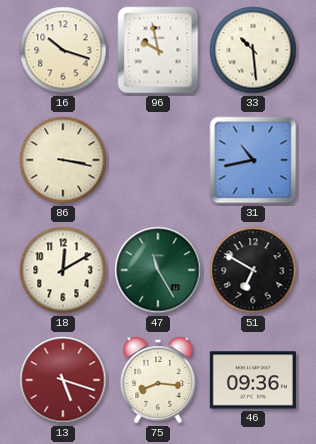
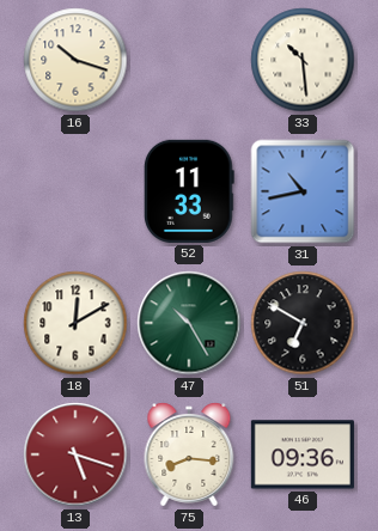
96: 9:58 -> none (158, 50)
86: 3:17 -> none (63, 160)
52: none -> 11:33 (189, 191)
47: 11:25 -> 10:25 (189, 323)
